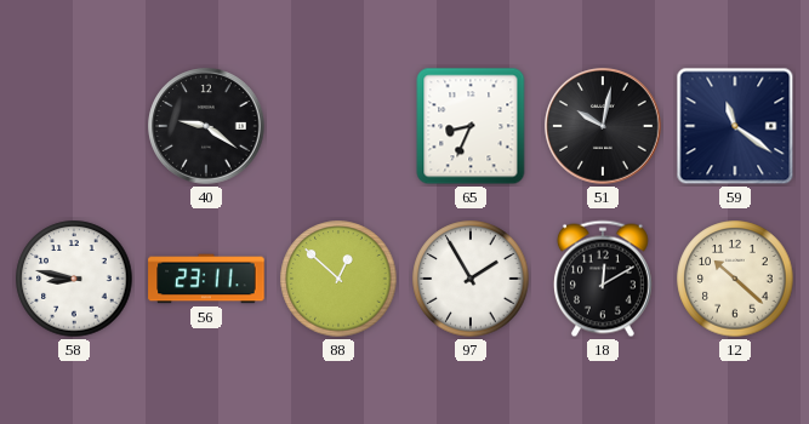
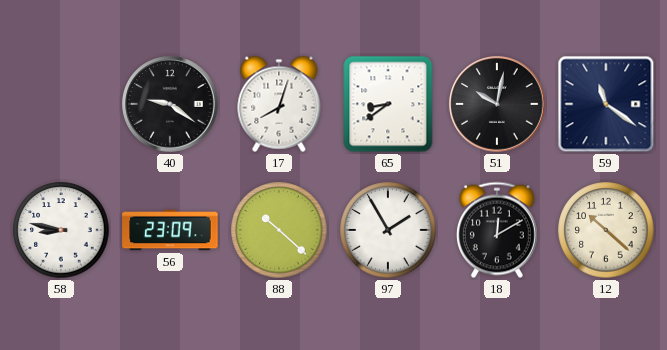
17: none -> 8:03 (279, 104)
65: 8:34 -> 8:39 (388, 104)
56: 23:11 -> 23:09 (170, 230)
88: 12:52 -> 10:22 (279, 230)
